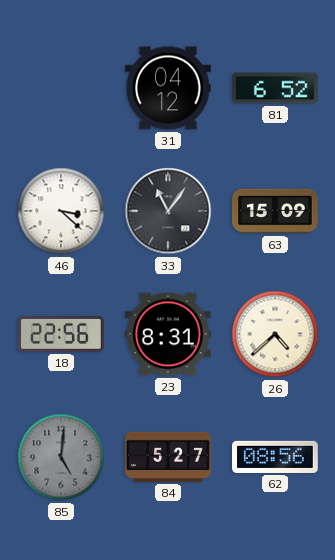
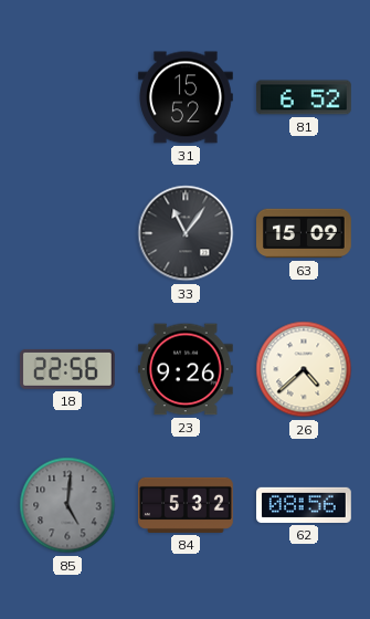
31: 04:12 -> 15:52 (187, 97)
46: 3:22 -> none (61, 211)
23: 8:31 -> 9:26 (187, 369)
84: 5:27 -> 5:32 (187, 505)
